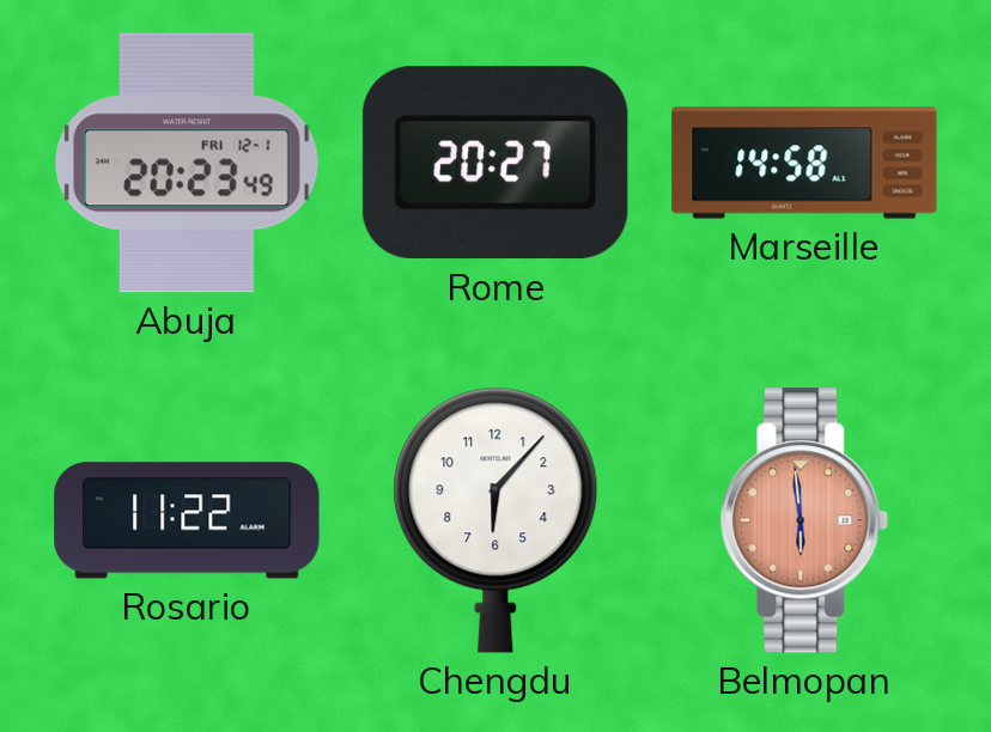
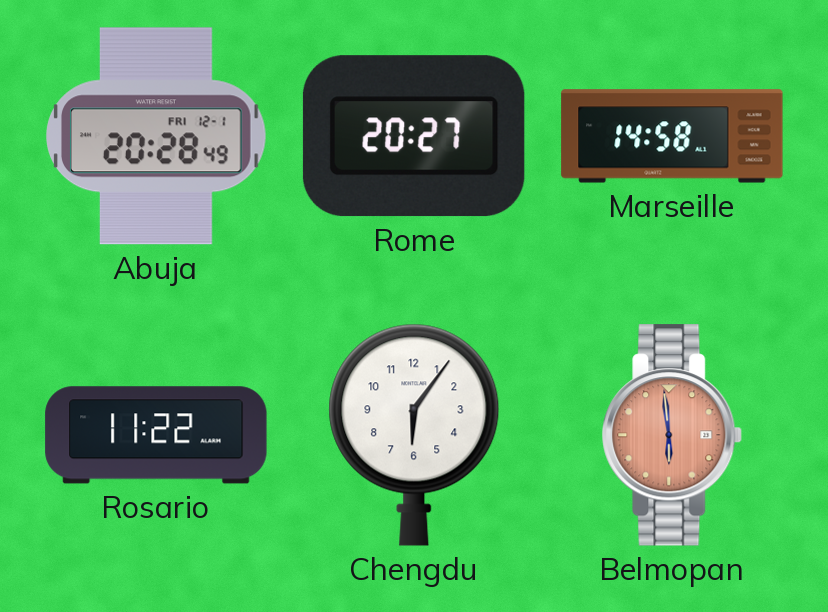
Abuja: 20:23 -> 20:28 (156, 136)
Chengdu: 6:07 -> 6:06 (414, 435)
